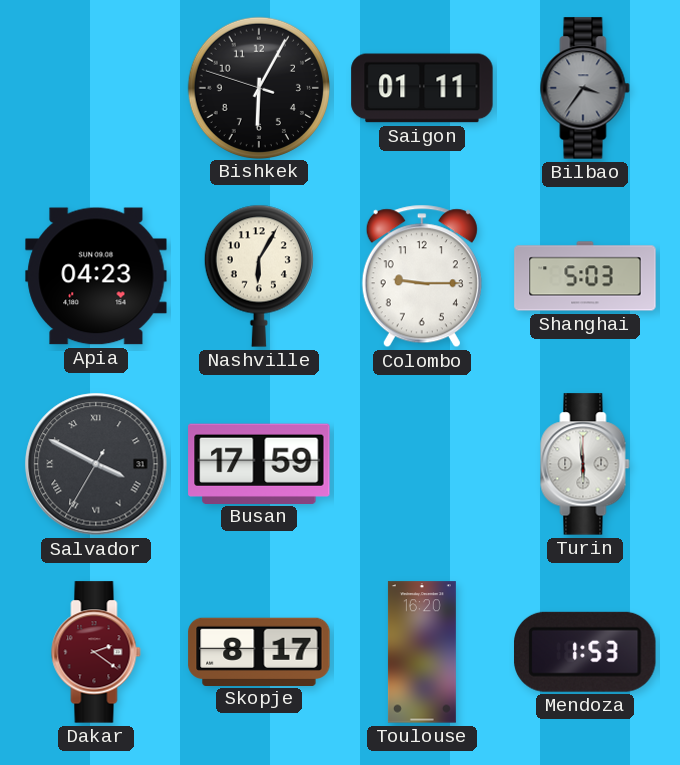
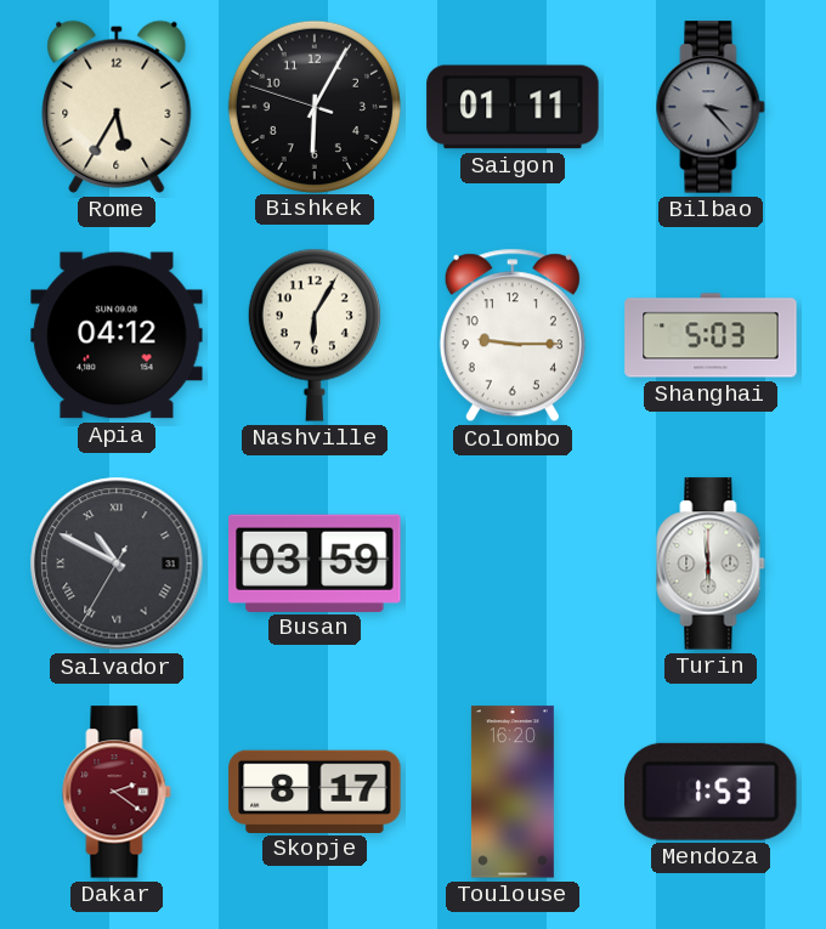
Rome: none -> 5:35 (117, 107)
Bilbao: 3:36 -> 3:23 (711, 107)
Apia: 04:23 -> 04:12 (117, 335)
Salvador: 3:49 -> 10:49 (117, 563)
Busan: 17:59 -> 03:59 (315, 562)
